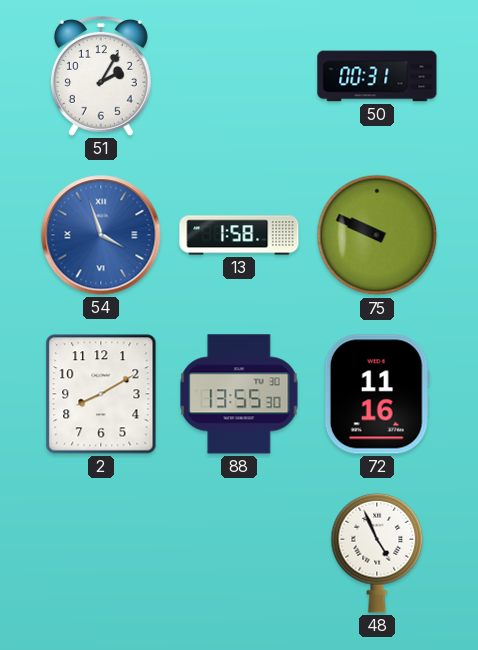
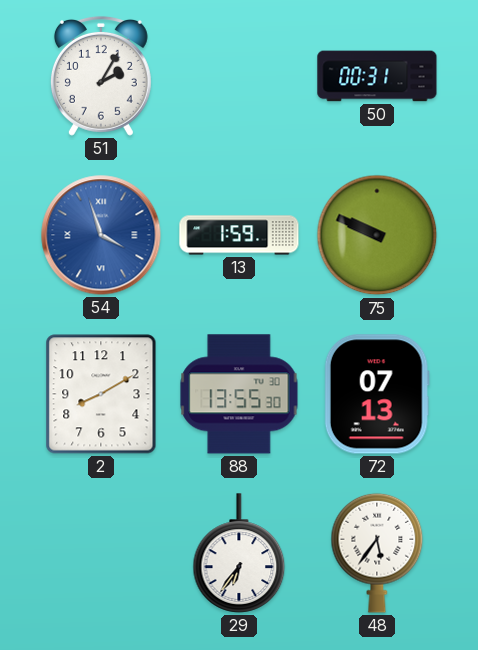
13: 1:58 -> 1:59 (239, 235)
72: 11:16 -> 07:13 (377, 394)
29: none -> 6:36 (239, 553)
48: 4:56 -> 5:36 (377, 553)
